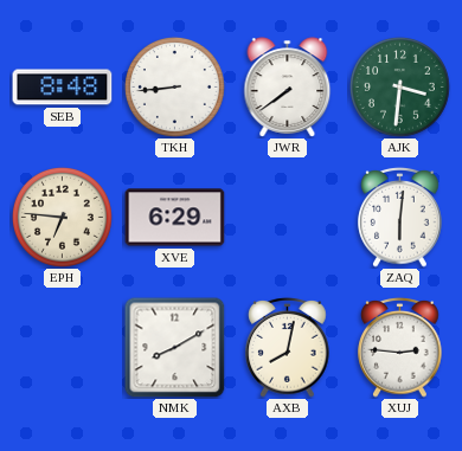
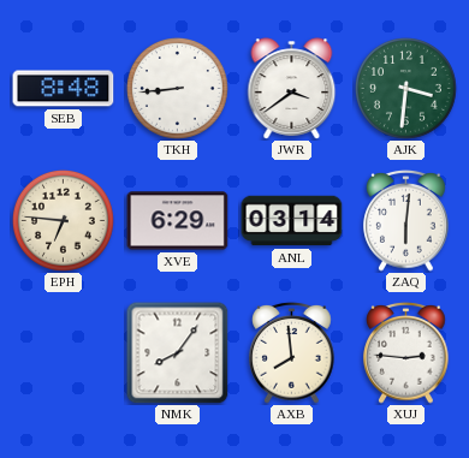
JWR: 7:39 -> 3:39 (292, 89)
ANL: none -> 03:14 (292, 221)
NMK: 8:10 -> 8:06 (178, 353)
AXB: 8:02 -> 7:59 (292, 352)
